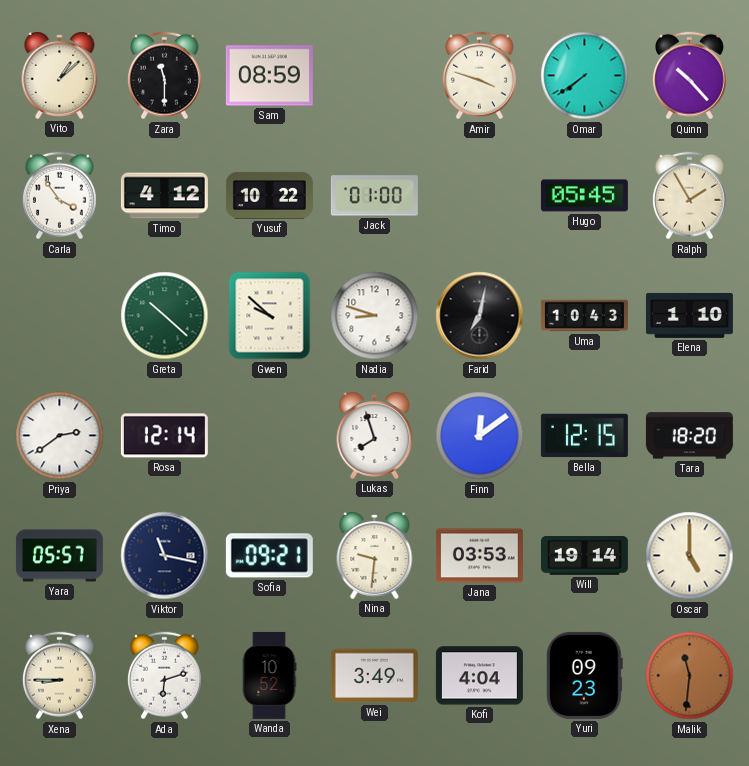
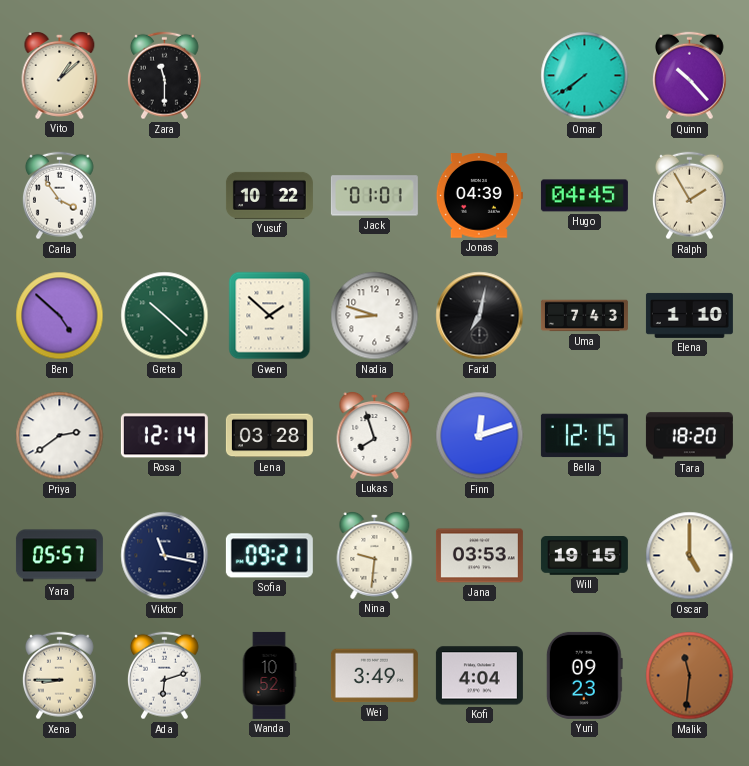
Sam: 08:59 -> none (269, 76)
Amir: 3:48 -> none (479, 76)
Timo: 4:12 -> none (164, 196)
Jack: 01:00 -> 01:01 (374, 196)
Jonas: none -> 04:39 (479, 196)
Hugo: 05:45 -> 04:45 (584, 196)
Ben: none -> 4:52 (60, 316)
Gwen: 9:52 -> 1:52 (270, 316)
Uma: 10:43 -> 7:43 (584, 316)
Lena: none -> 03:28 (269, 436)
Finn: 12:09 -> 12:12 (480, 436)
Will: 19:14 -> 19:15 (584, 556)
